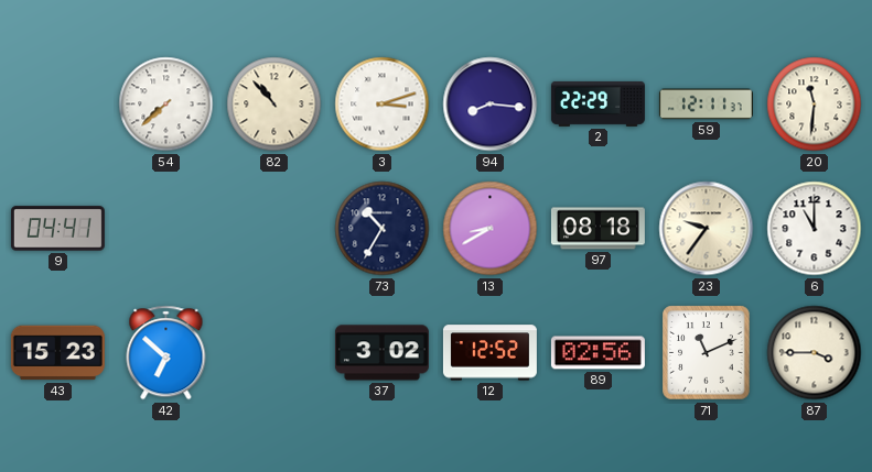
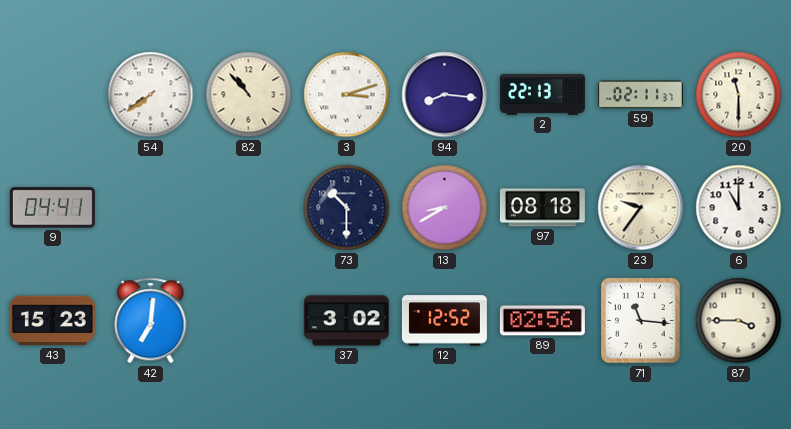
54: 7:38 -> 7:39 (151, 95)
2: 22:29 -> 22:13 (542, 94)
59: 12:11 -> 02:11 (640, 95)
20: 11:31 -> 11:30 (739, 95)
73: 10:35 -> 10:30 (347, 208)
42: 6:52 -> 7:01 (151, 321)
71: 11:11 -> 11:16 (641, 321)
